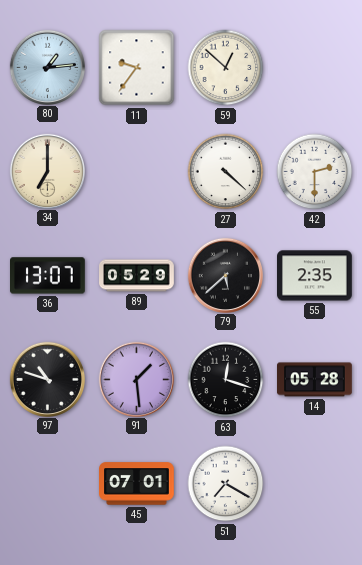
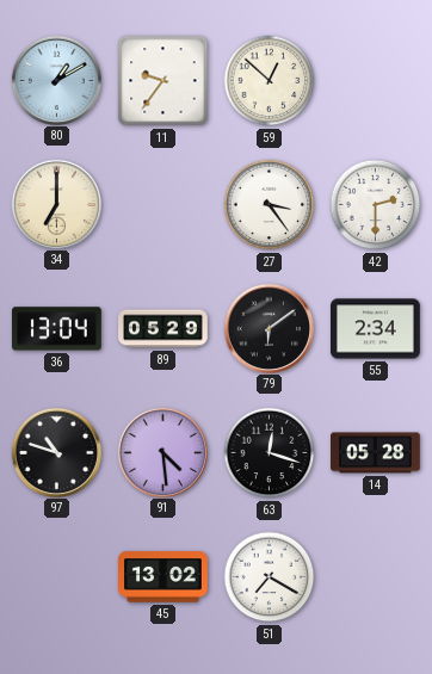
80: 1:14 -> 1:10 (56, 80)
27: 4:22 -> 3:24 (270, 205)
36: 13:07 -> 13:04 (57, 329)
79: 5:38 -> 6:09 (269, 328)
55: 2:35 -> 2:34 (376, 329)
91: 1:29 -> 4:29 (162, 452)
45: 07:01 -> 13:02 (163, 577)
